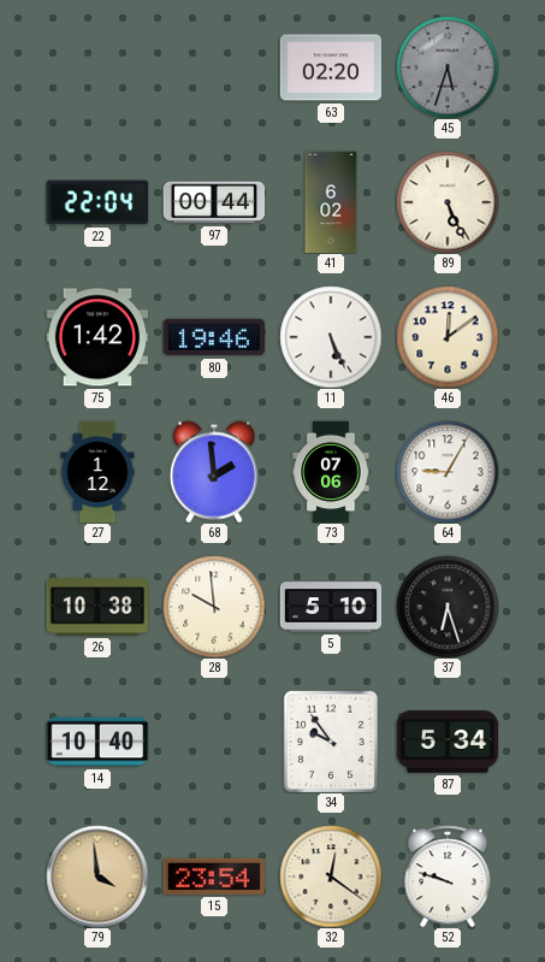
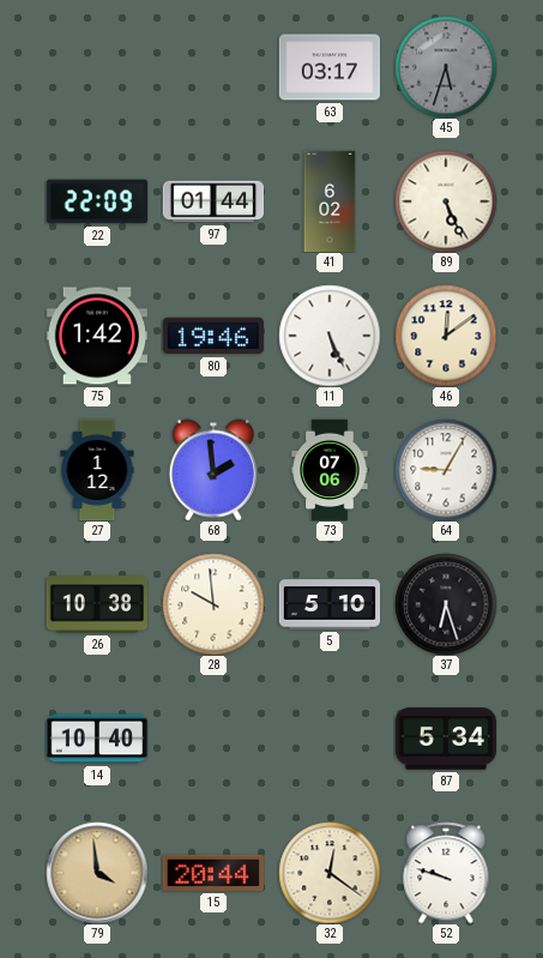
63: 02:20 -> 03:17 (330, 67)
22: 22:04 -> 22:09 (97, 201)
97: 00:44 -> 01:44 (213, 201)
34: 9:54 -> none (331, 742)
15: 23:54 -> 20:44 (212, 873)
